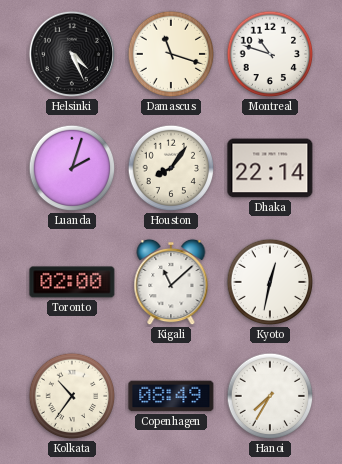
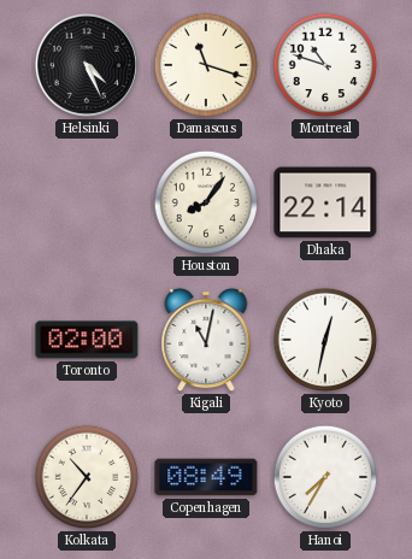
Luanda: 2:03 -> none (72, 168)
Kigali: 11:08 -> 11:02 (206, 340)
